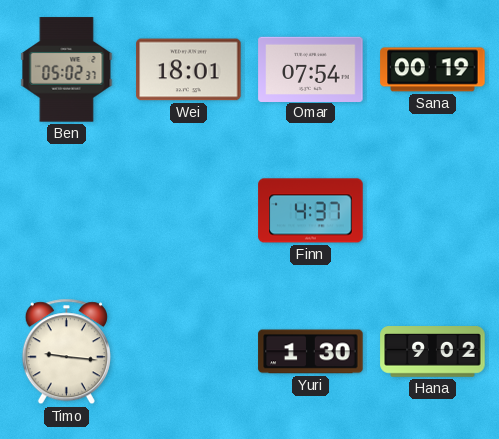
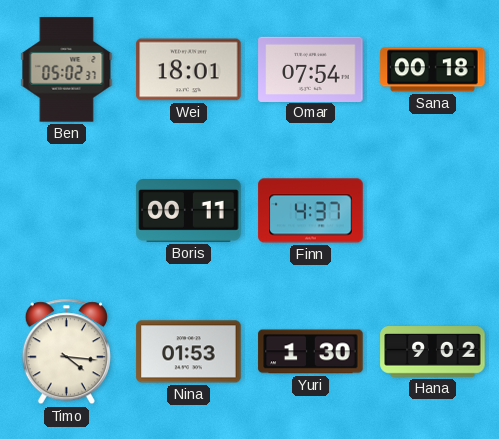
Sana: 00:19 -> 00:18 (433, 70)
Boris: none -> 00:11 (189, 211)
Timo: 9:16 -> 4:16 (66, 352)
Nina: none -> 01:53 (189, 352)
